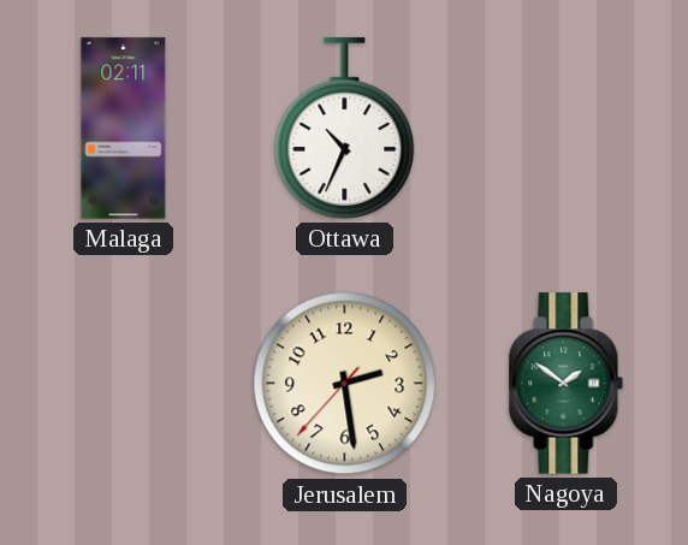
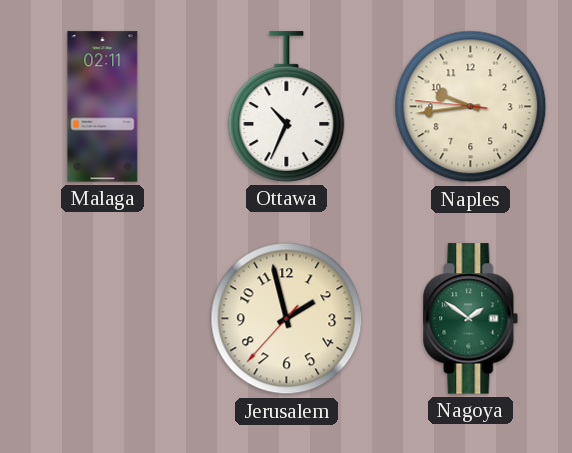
Naples: none -> 9:43 (471, 107)
Jerusalem: 2:28 -> 1:57 (287, 319)
